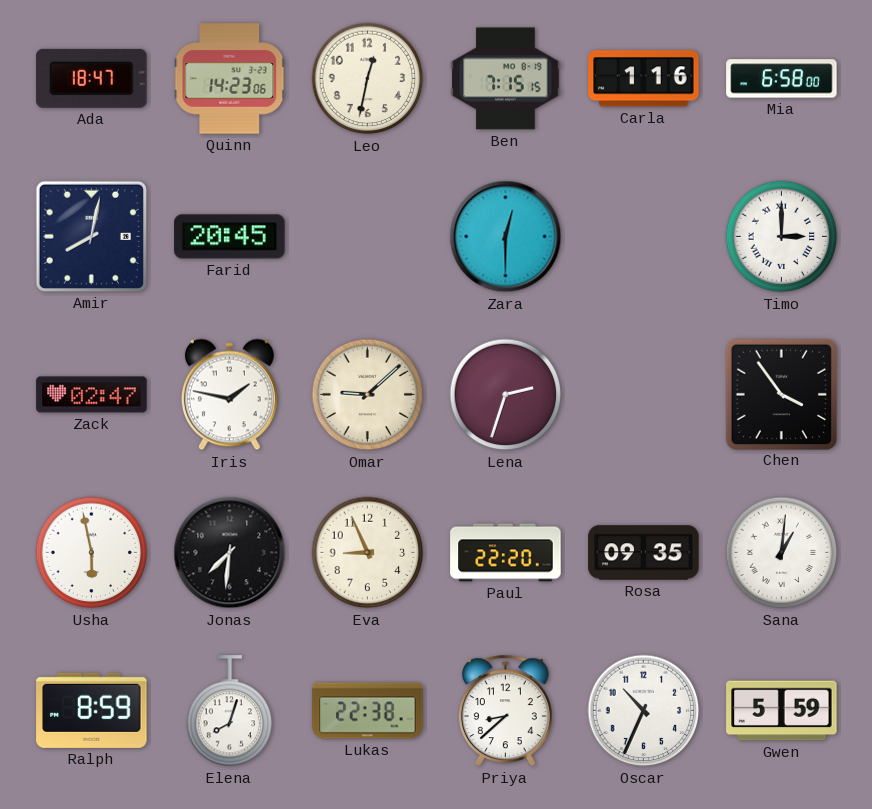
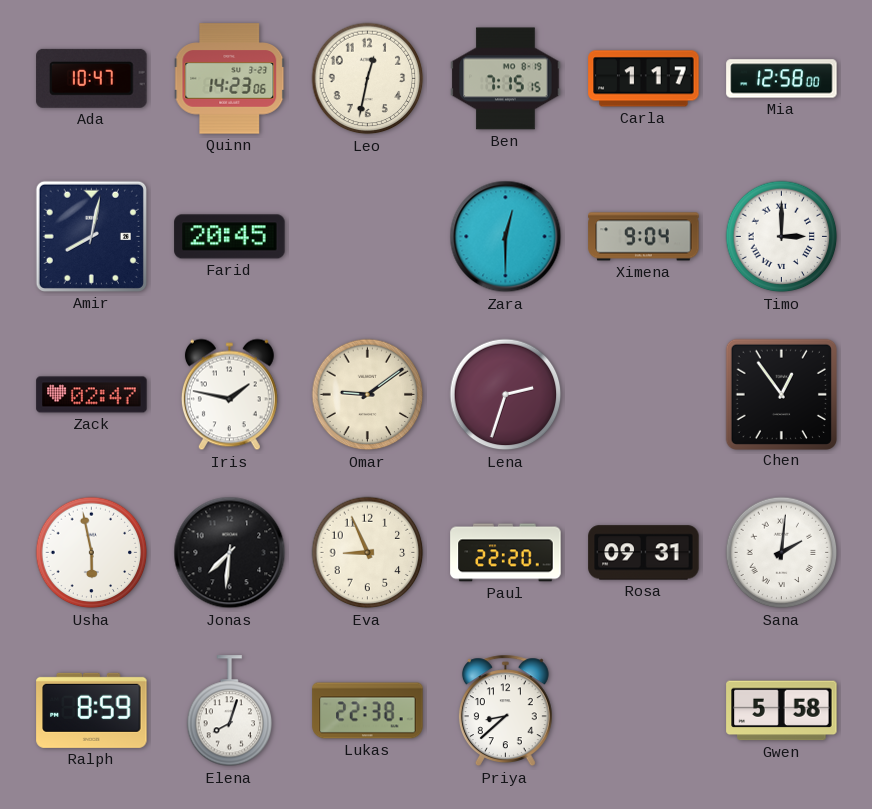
Ada: 18:47 -> 10:47 (92, 78)
Carla: 1:16 -> 1:17 (644, 79)
Mia: 6:58 -> 12:58 (782, 79)
Ximena: none -> 9:04 (644, 237)
Omar: 9:08 -> 9:09 (368, 395)
Chen: 3:54 -> 12:54 (781, 394)
Rosa: 09:35 -> 09:31 (644, 553)
Sana: 1:01 -> 2:01 (782, 553)
Oscar: 10:34 -> none (644, 711)
Gwen: 5:59 -> 5:58 (782, 711)
